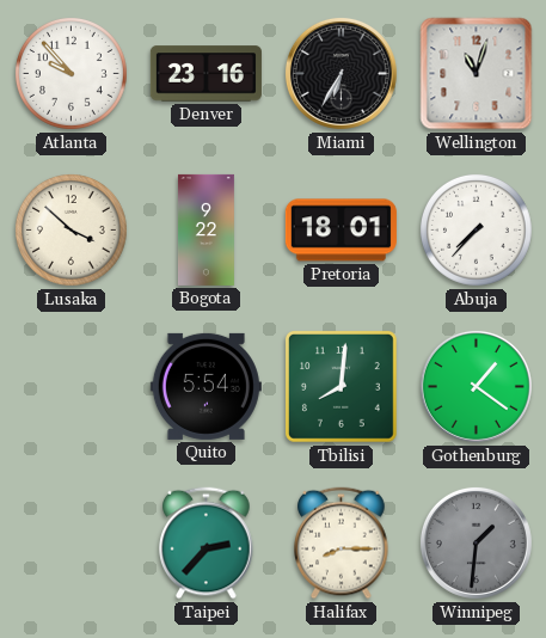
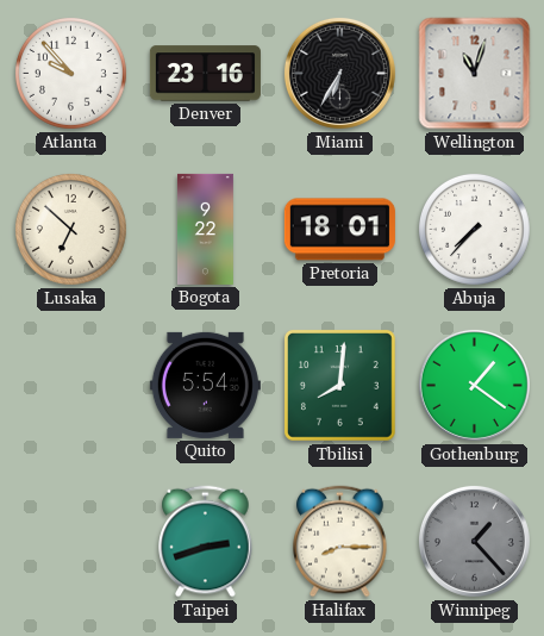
Lusaka: 3:52 -> 6:52 (70, 229)
Taipei: 2:37 -> 2:42 (206, 542)
Winnipeg: 1:31 -> 1:23 (474, 541)
